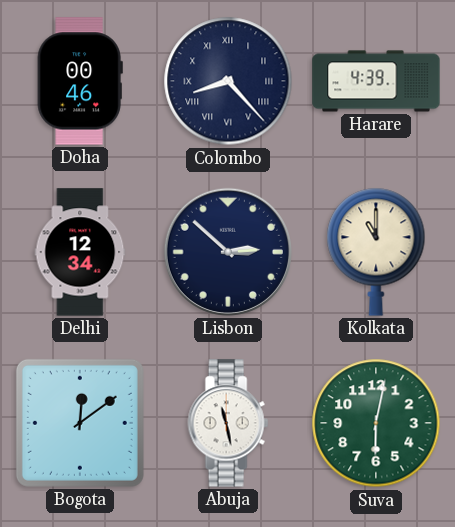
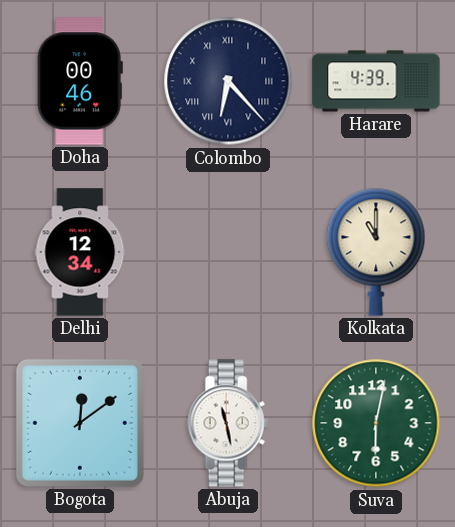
Colombo: 8:23 -> 6:23 (228, 81)
Lisbon: 2:52 -> none (228, 252)
